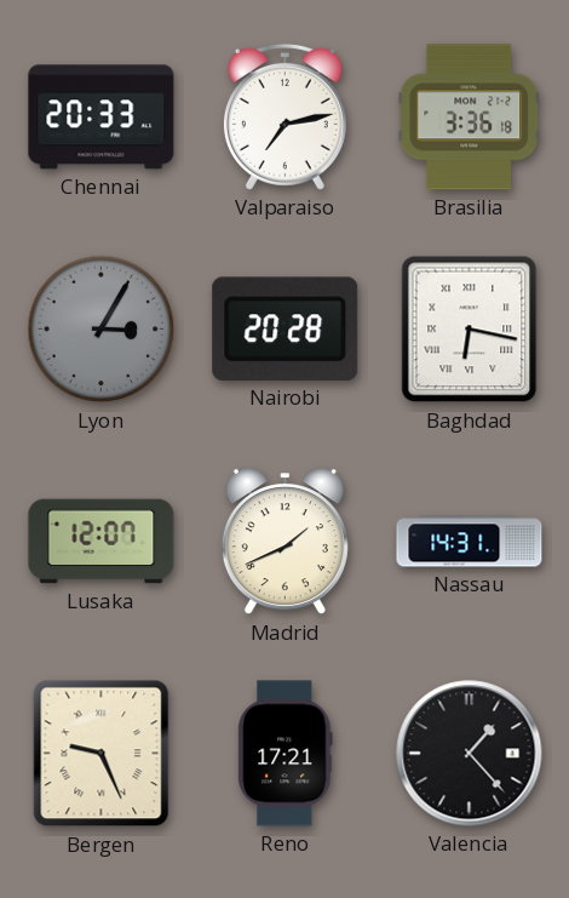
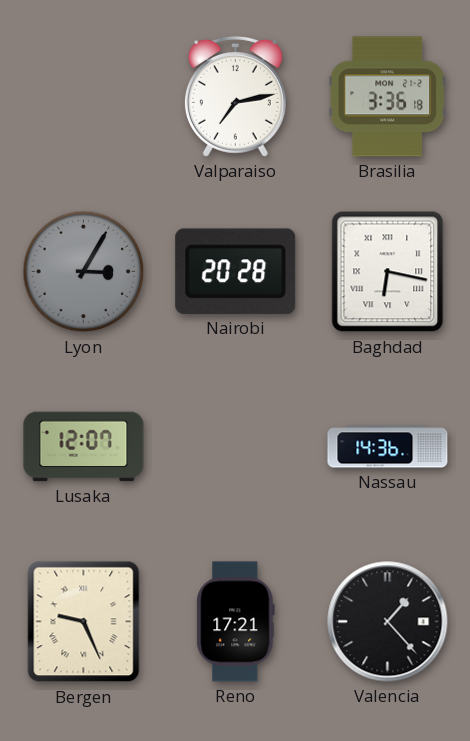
Chennai: 20:33 -> none (102, 118)
Madrid: 1:41 -> none (284, 542)
Nassau: 14:31 -> 14:36 (388, 447)
